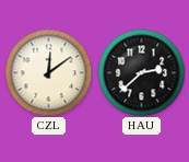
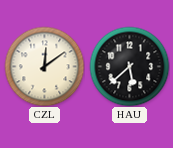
HAU: 2:38 -> 5:38 (129, 66)
